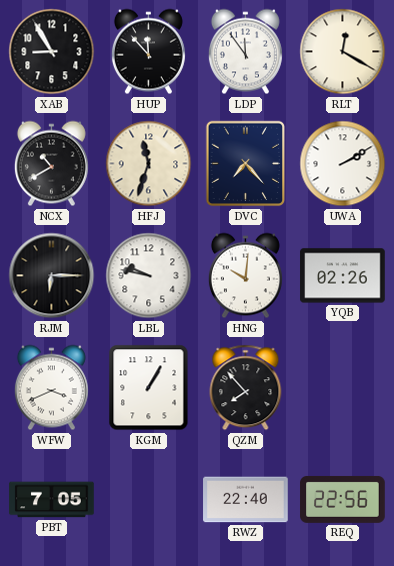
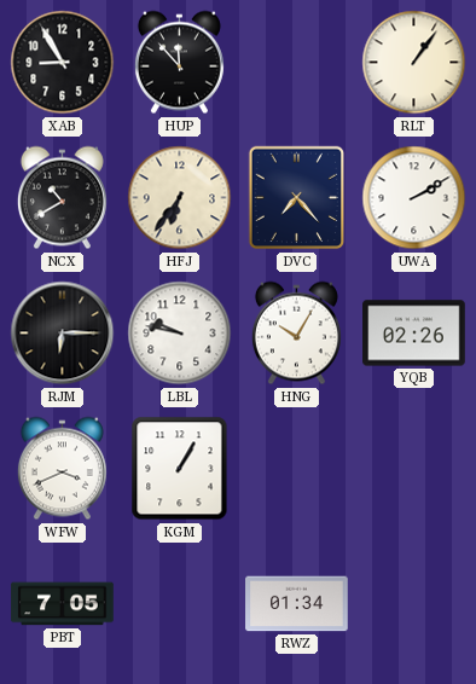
LDP: 11:54 -> none (245, 52)
RLT: 12:20 -> 1:06 (414, 63)
HFJ: 11:33 -> 6:36 (180, 198)
HNG: 10:01 -> 10:05 (296, 334)
QZM: 7:53 -> none (246, 388)
RWZ: 22:40 -> 01:34 (297, 604)
REQ: 22:56 -> none (343, 499)
